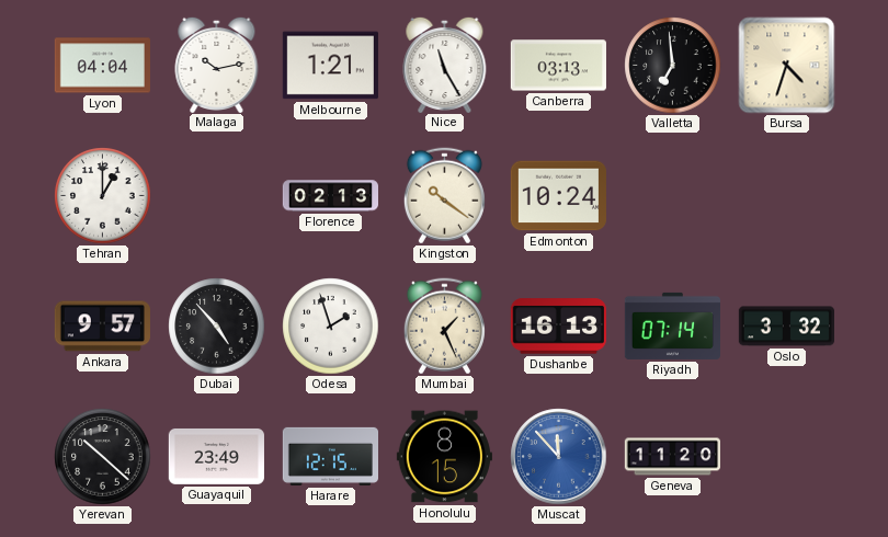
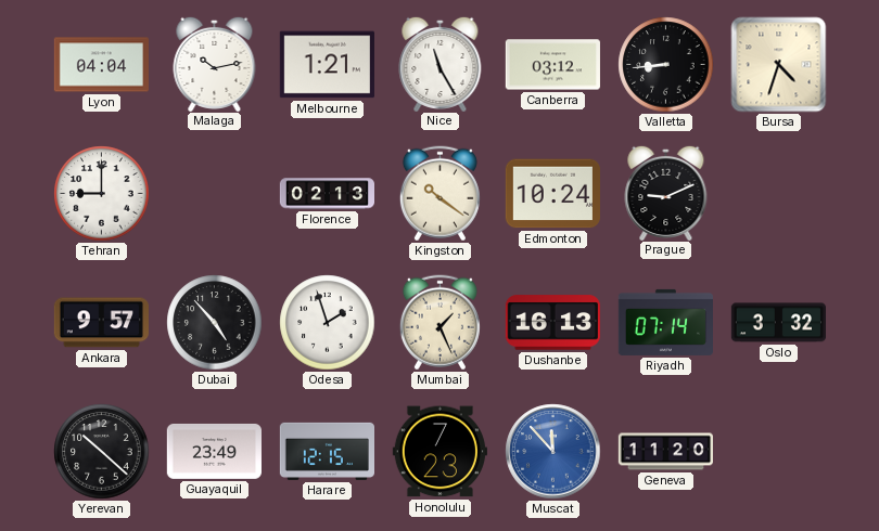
Canberra: 03:13 -> 03:12 (552, 65)
Valletta: 6:59 -> 8:44 (666, 65)
Tehran: 1:00 -> 9:00 (102, 194)
Prague: none -> 9:11 (666, 192)
Honolulu: 8:15 -> 7:23 (439, 452)
